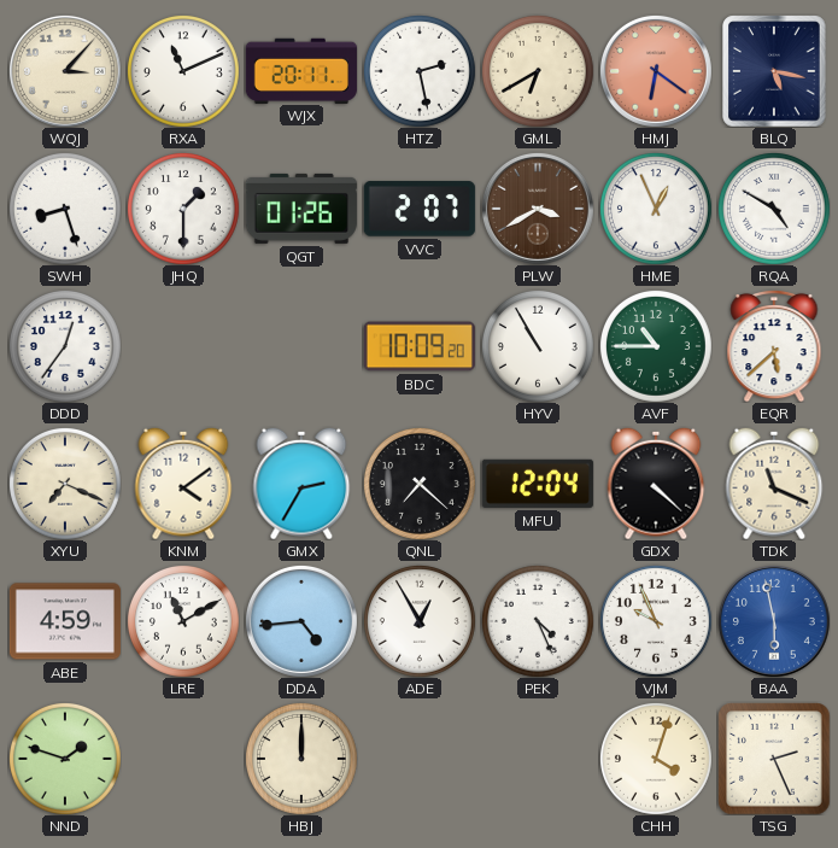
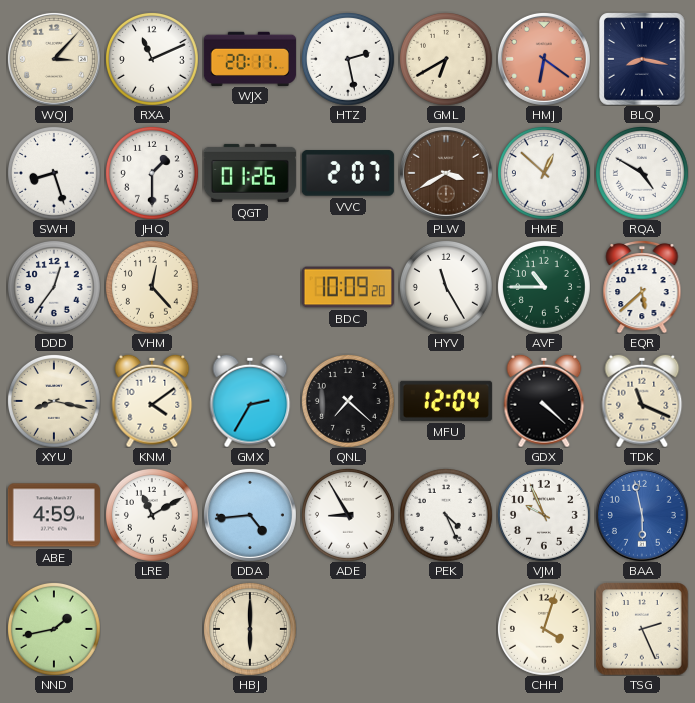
BLQ: 5:17 -> 8:17 (642, 59)
HME: 12:56 -> 12:52 (544, 173)
VHM: none -> 12:23 (152, 287)
HYV: 10:55 -> 11:25 (446, 287)
XYU: 7:19 -> 8:17 (54, 401)
ADE: 12:55 -> 8:55 (348, 515)
NND: 1:48 -> 1:43 (54, 629)
HBJ: 12:00 -> 6:00 (250, 629)
